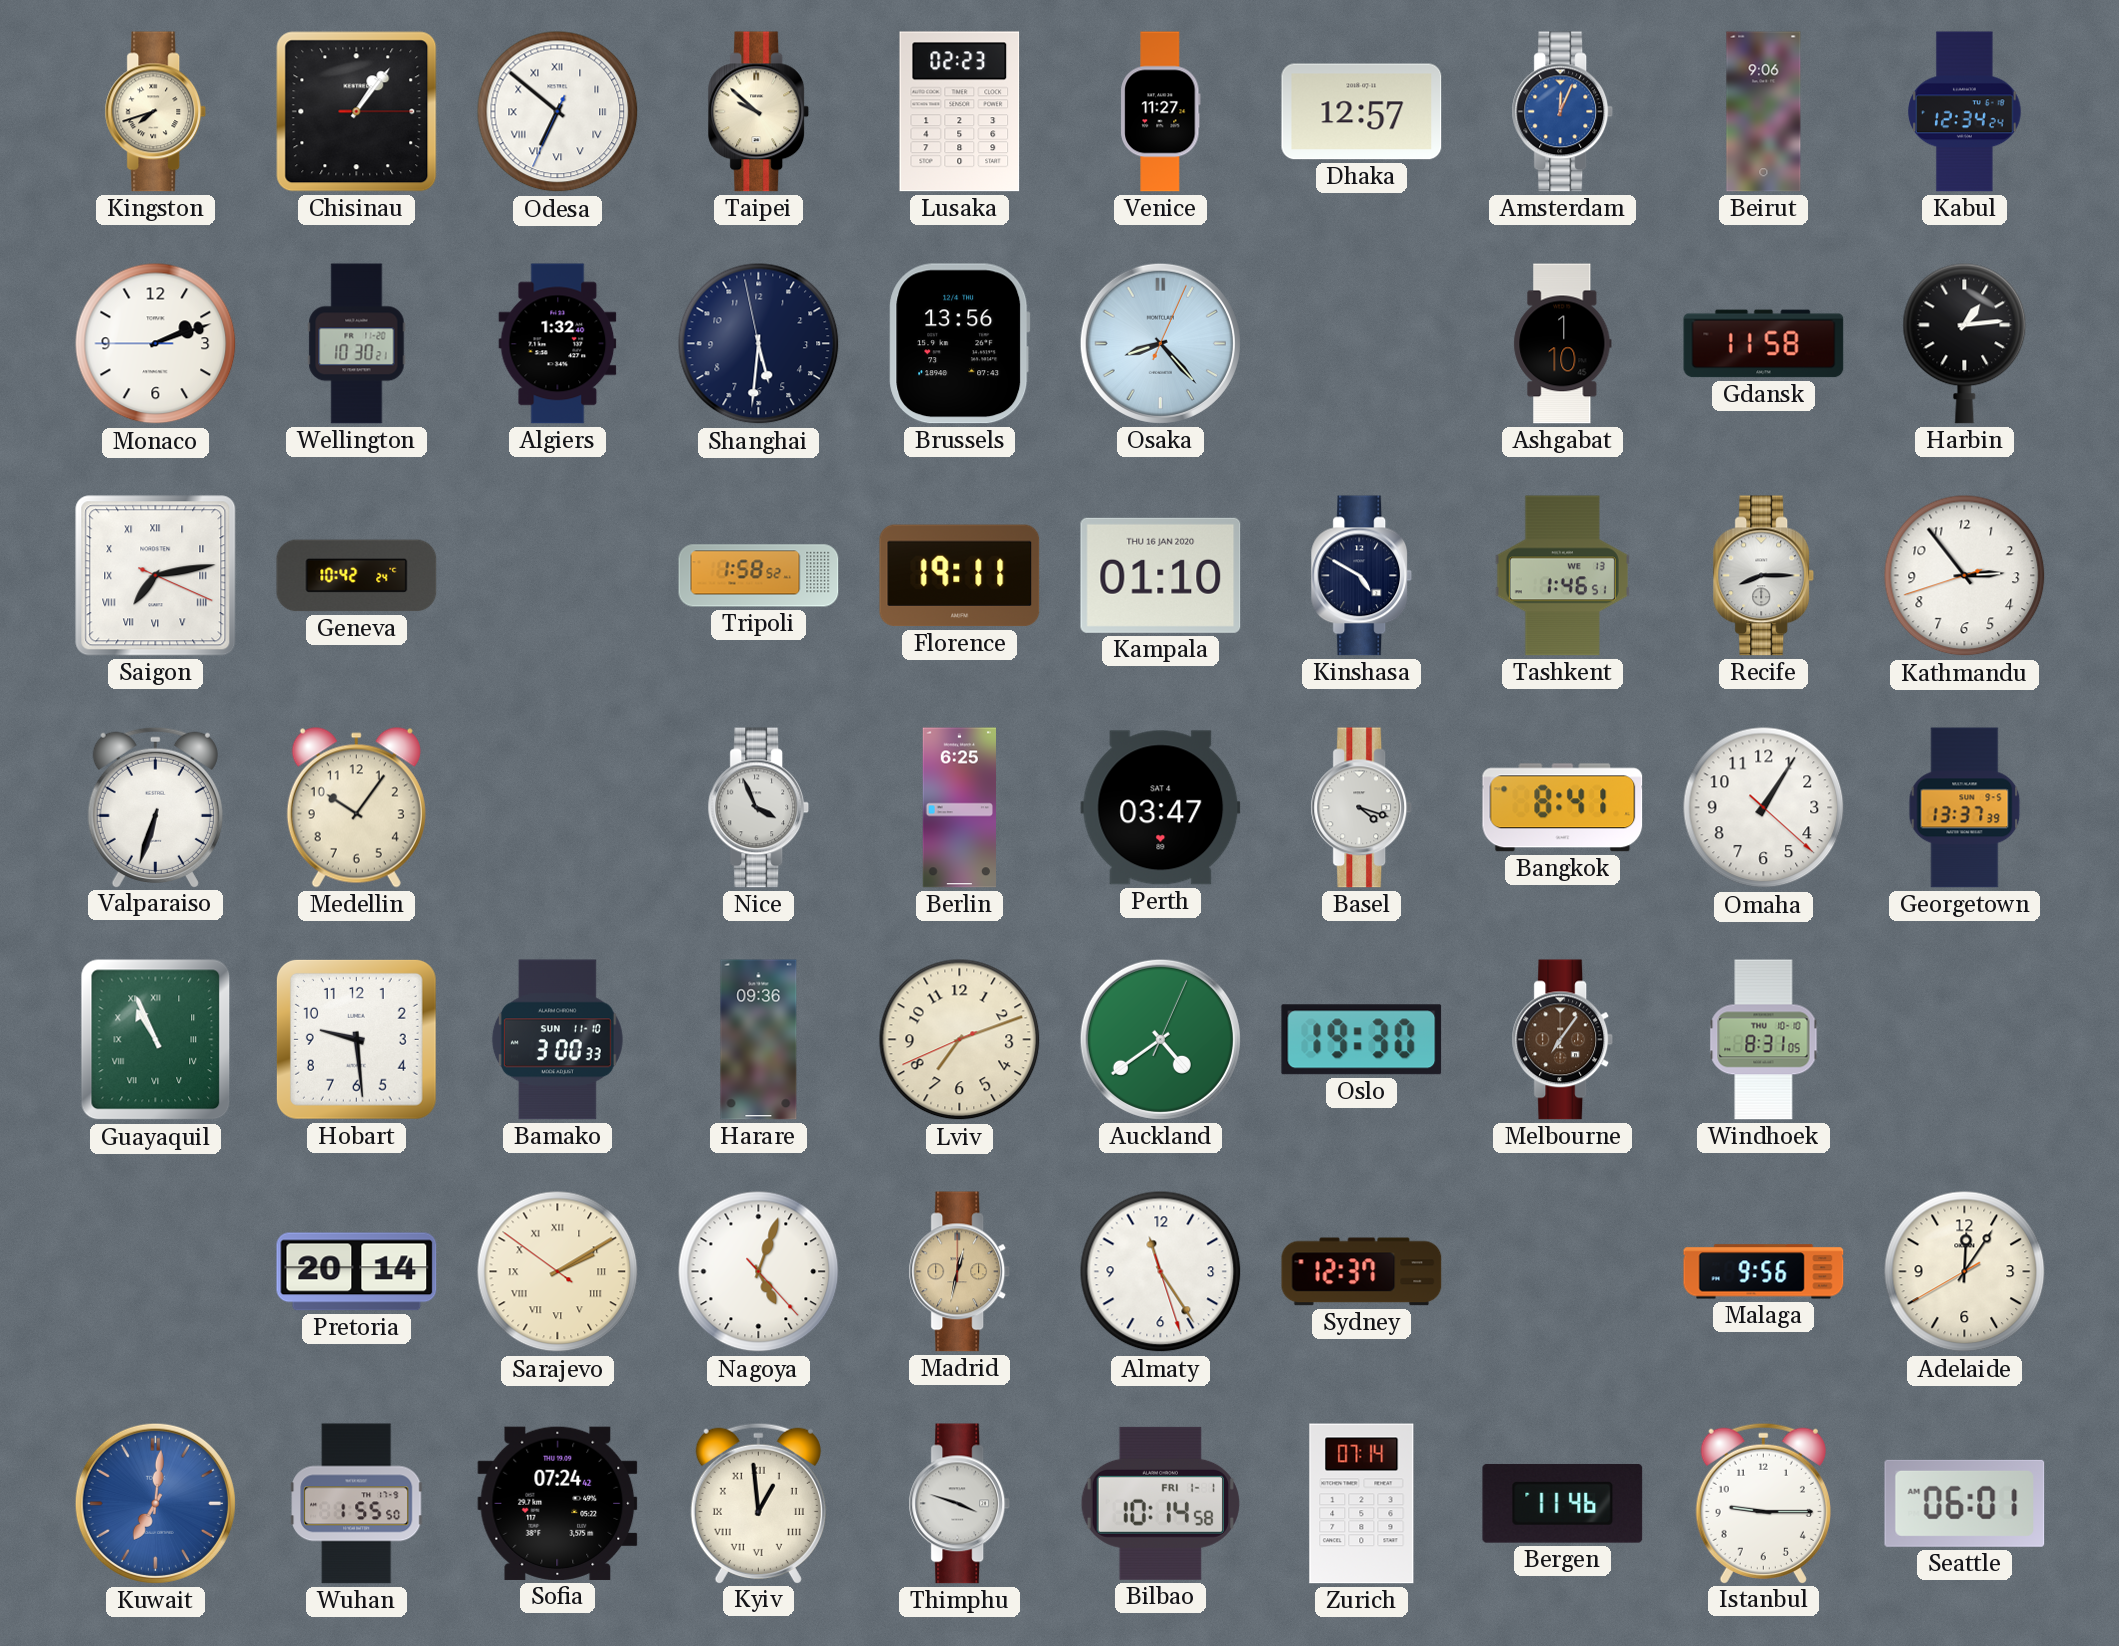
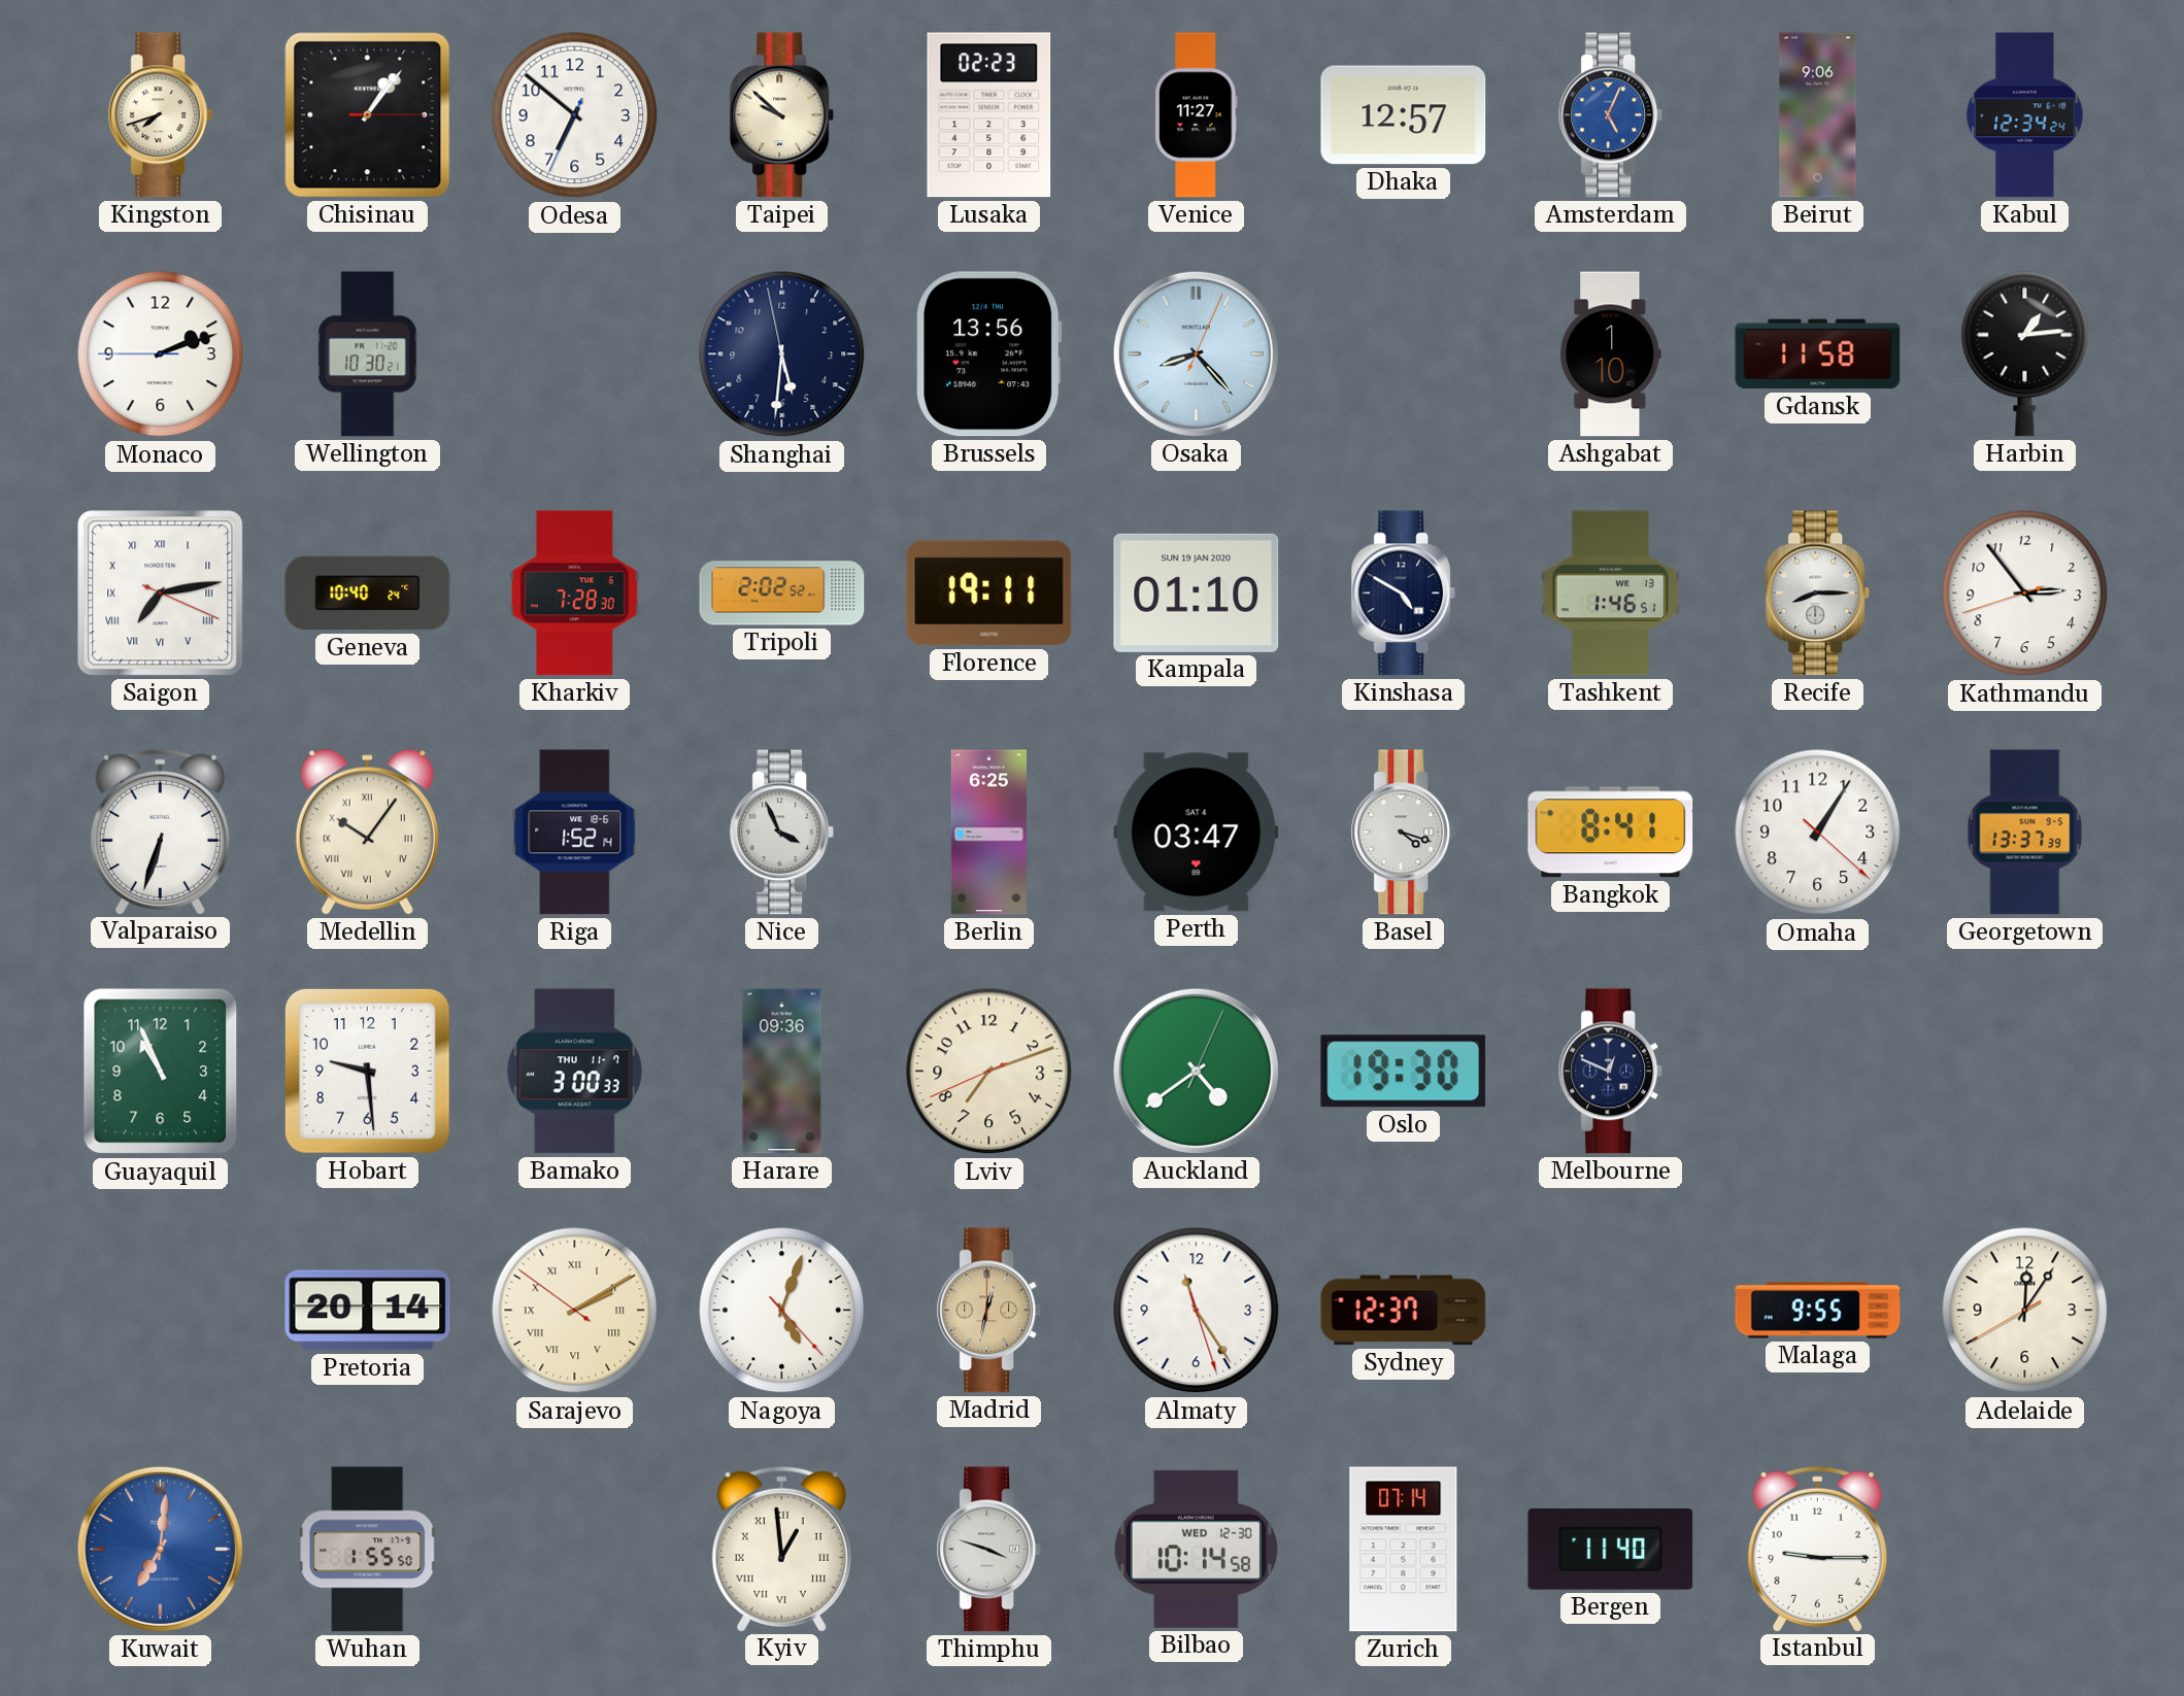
Odesa numerals: Roman -> Arabic (575, 115)
Amsterdam: 12:04 -> 5:04 (1611, 115)
Algiers: 1:32 -> none (558, 344)
Geneva: 10:42 -> 10:40 (368, 593)
Kharkiv: none -> 7:28 (574, 593)
Tripoli: 1:58 -> 2:02 (782, 593)
Kampala date: THU 16 JAN 2020 -> SUN 19 JAN 2020 (1197, 592)
Medellin numerals: Arabic -> Roman (367, 833)
Riga: none -> 1:52 (575, 833)
Guayaquil numerals: Roman -> Arabic (161, 1072)
Bamako date: SUN 11-10 -> THU 11-7 (574, 1072)
Melbourne: 7:06 -> 12:49 (1611, 1072)
Melbourne dial: brown -> navy (1611, 1072)
Windhoek: 8:31 -> none (1764, 1040)
Malaga: 9:56 -> 9:55 (1818, 1311)
Sofia: 07:24 -> none (558, 1503)
Bilbao date: FRI 1-1 -> WED 12-30 (1196, 1549)
Bergen: 11:46 -> 11:40 (1611, 1549)
Seattle: 06:01 -> none (1965, 1503)
